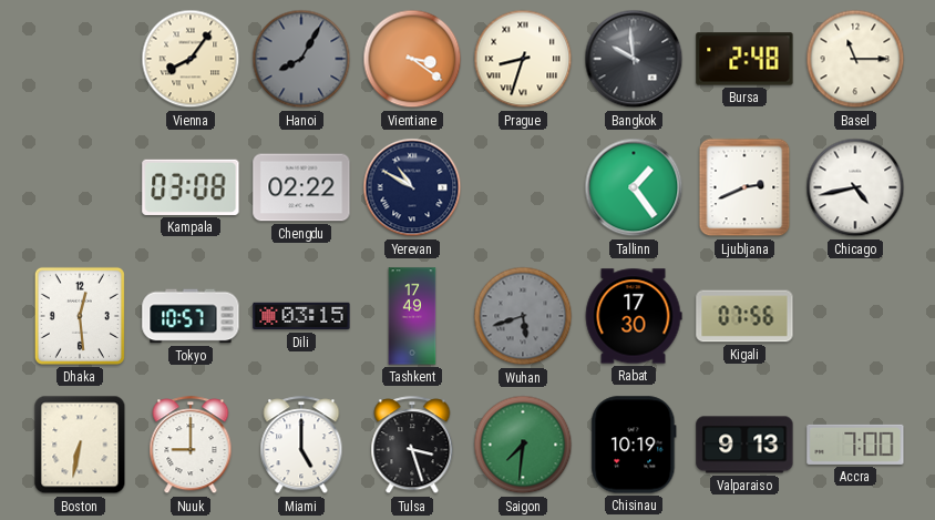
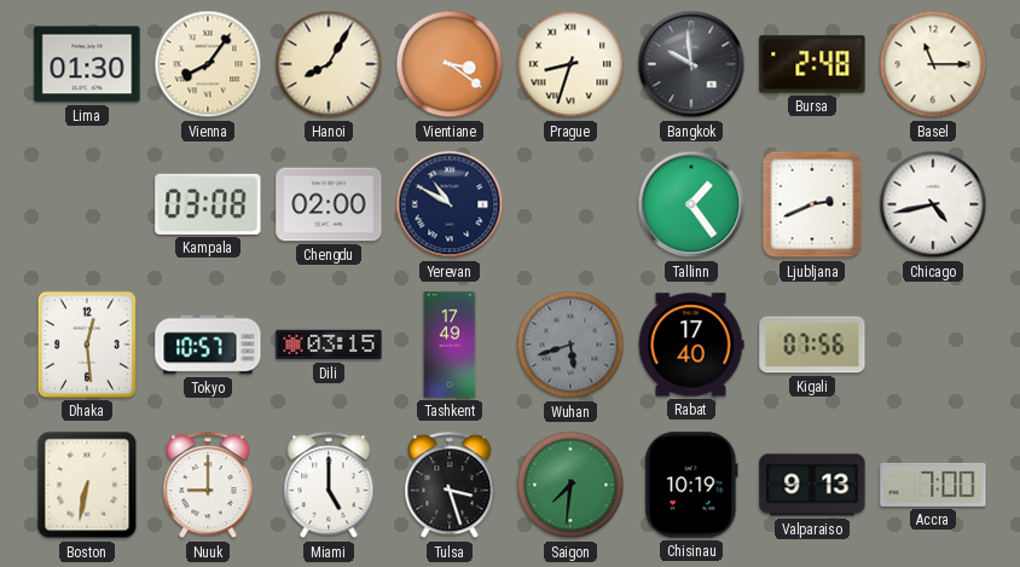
Lima: none -> 01:30 (87, 64)
Hanoi dial: grey -> cream (329, 64)
Chengdu: 02:22 -> 02:00 (329, 204)
Rabat: 17:30 -> 17:40 (691, 345)
